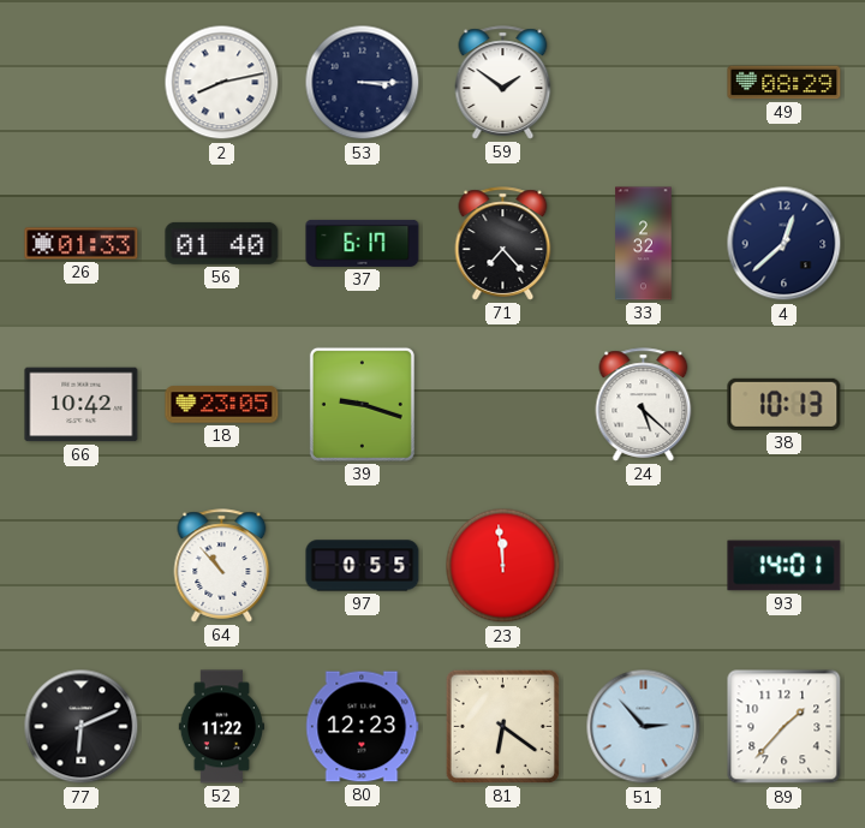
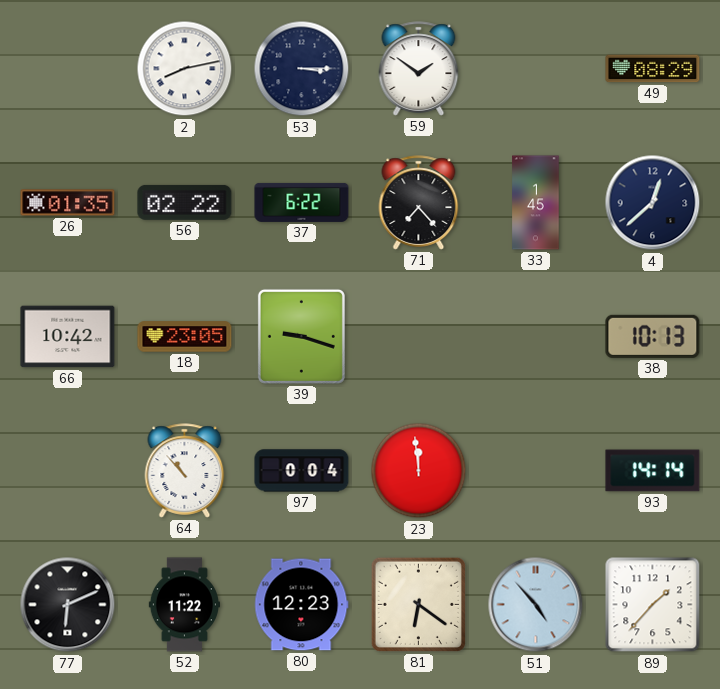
26: 01:33 -> 01:35 (68, 203)
56: 01:40 -> 02:22 (185, 202)
37: 6:17 -> 6:22 (302, 202)
33: 2:32 -> 1:45 (536, 203)
24: 5:22 -> none (644, 405)
97: 0:55 -> 0:04 (302, 471)
93: 14:01 -> 14:14 (653, 471)
51: 2:53 -> 4:53 (536, 605)
